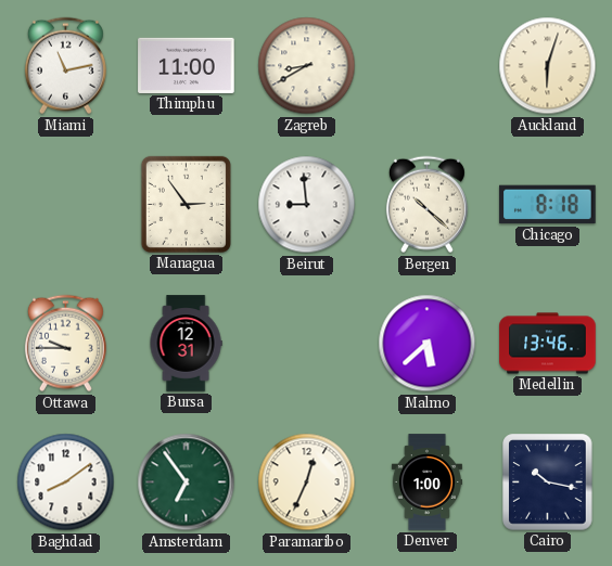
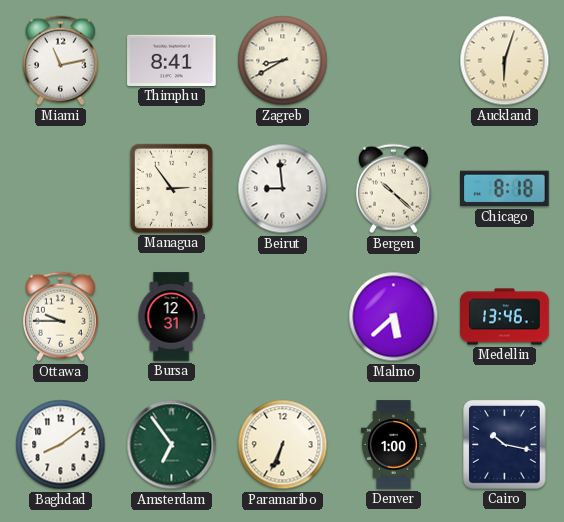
Thimphu: 11:00 -> 8:41 (172, 60)
Paramaribo: 12:34 -> 6:34 (283, 445)
